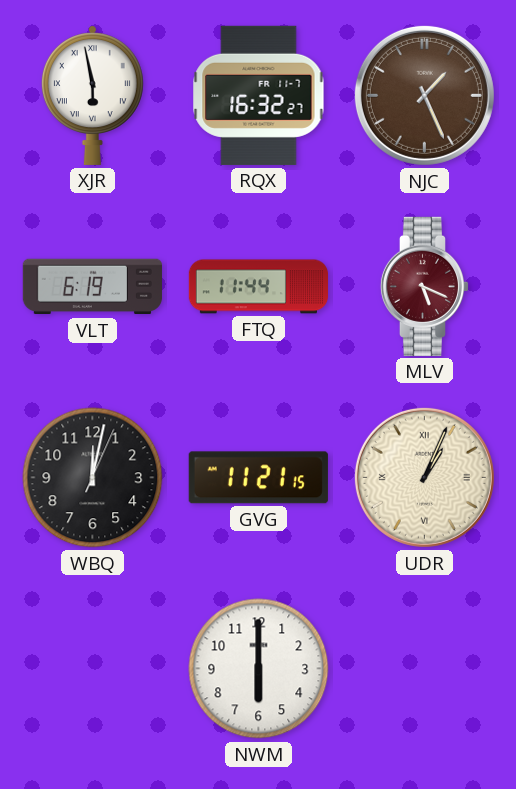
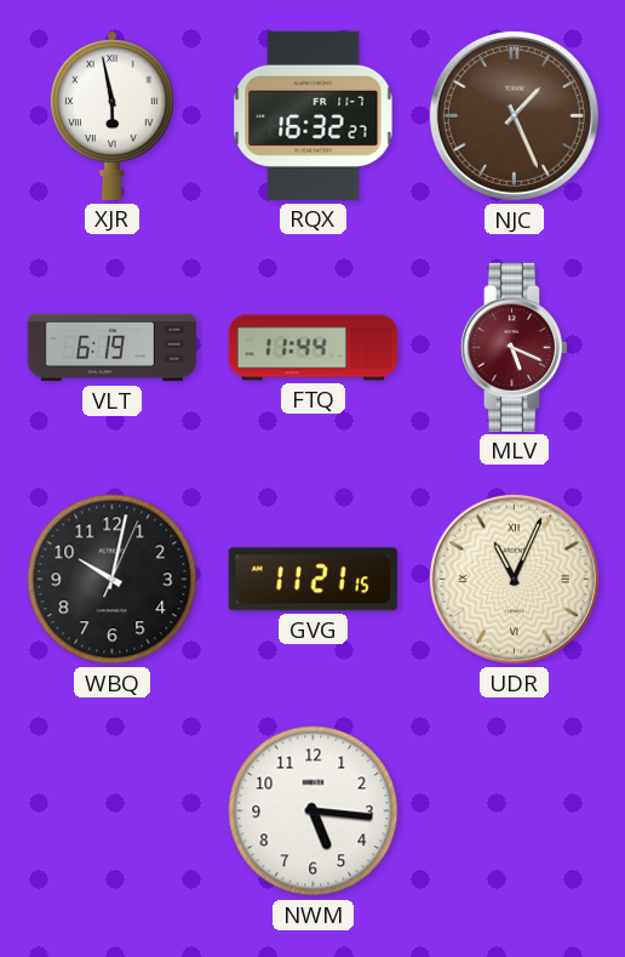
WBQ: 12:02 -> 10:02 (113, 580)
UDR: 1:04 -> 11:04 (514, 579)
NWM: 6:00 -> 5:16 (314, 811)
